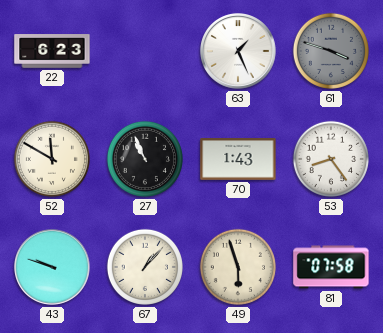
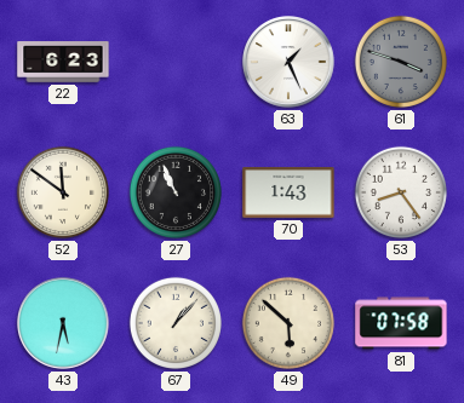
52: 11:50 -> 11:51 (63, 192)
43: 9:48 -> 5:32 (64, 324)
49: 5:57 -> 5:52 (288, 323)
